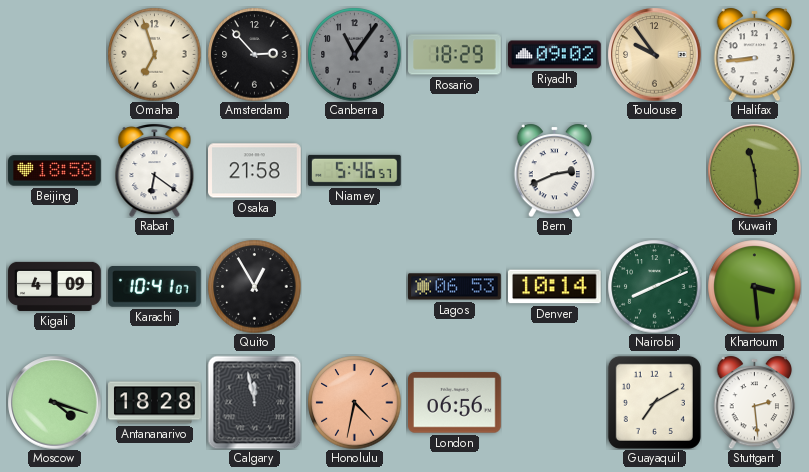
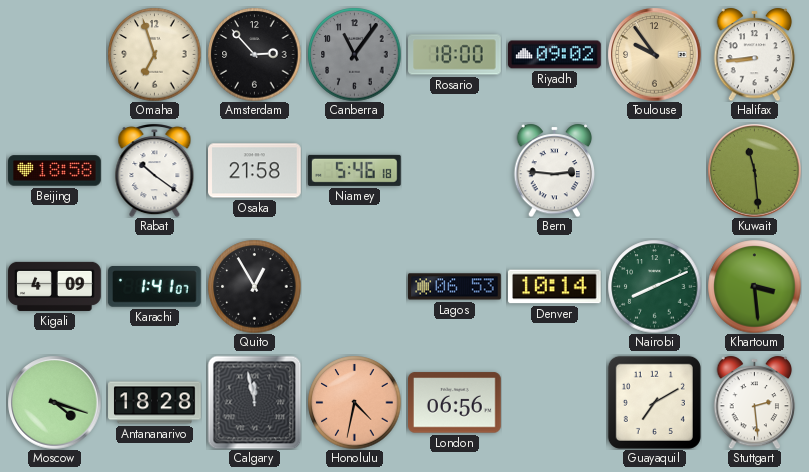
Rosario: 18:29 -> 18:00 (455, 55)
Rabat: 6:21 -> 10:21 (155, 171)
Niamey: 5:46:57 -> 5:46:18 (354, 170)
Bern: 2:41 -> 2:46 (555, 170)
Karachi: 10:41 -> 1:41 (155, 287)
